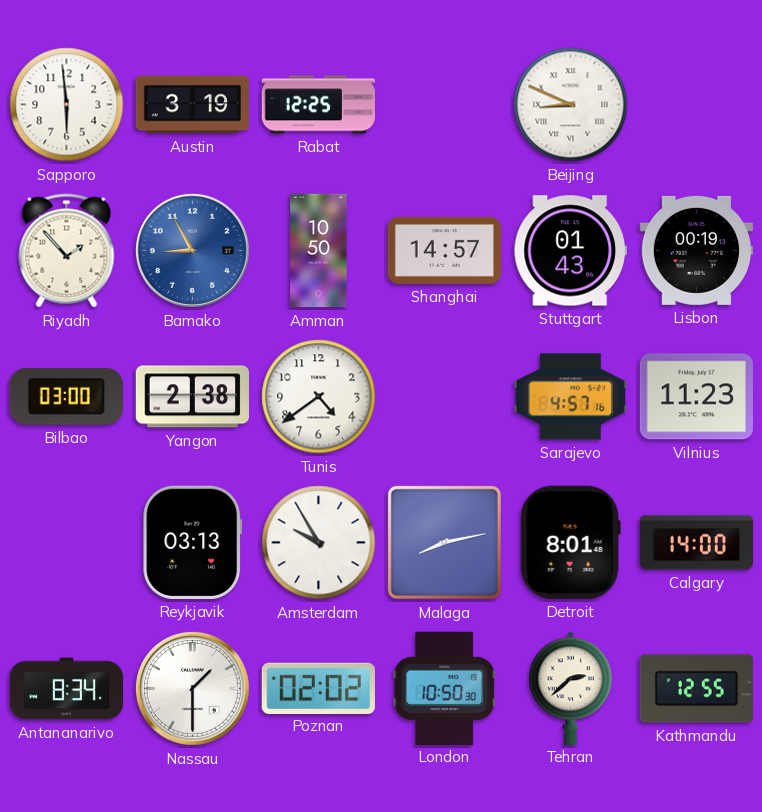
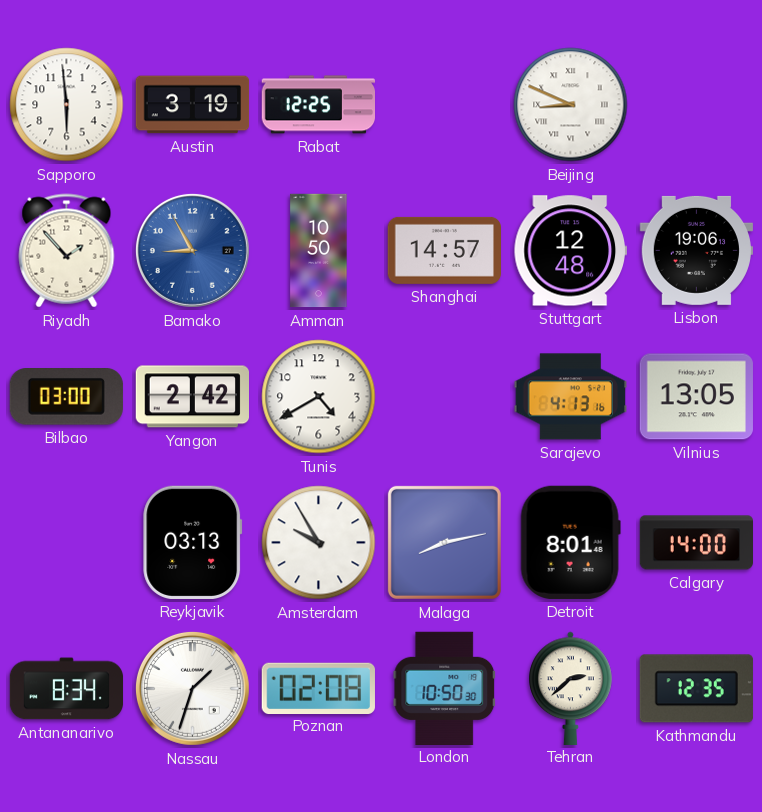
Stuttgart: 01:43 -> 12:48 (570, 251)
Lisbon: 00:19 -> 19:06 (696, 250)
Yangon: 2:38 -> 2:42 (192, 397)
Tunis: 4:39 -> 4:40 (319, 397)
Sarajevo: 4:57 -> 4:13 (570, 397)
Vilnius: 11:23 -> 13:05 (696, 397)
Nassau: 1:30 -> 1:33 (192, 688)
Poznan: 02:02 -> 02:08 (318, 688)
Kathmandu: 12:55 -> 12:35 (696, 689)
